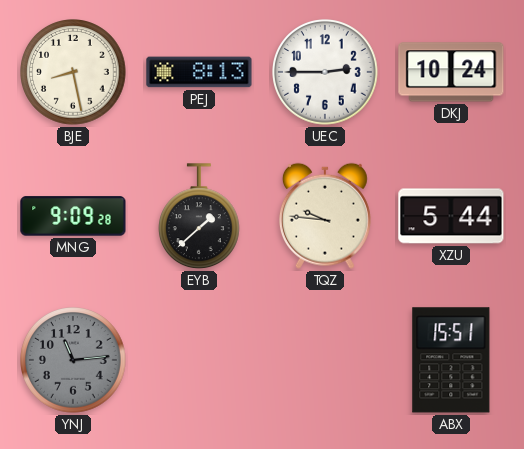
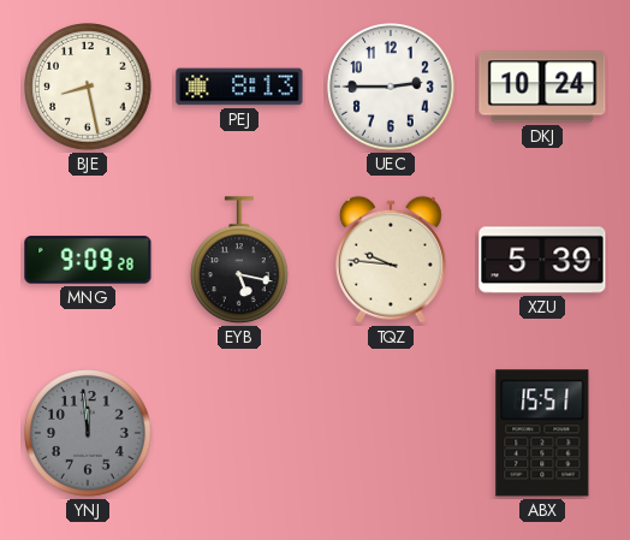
EYB: 1:38 -> 5:17 (240, 261)
XZU: 5:44 -> 5:39 (542, 260)
YNJ: 11:14 -> 11:59 (88, 433)
